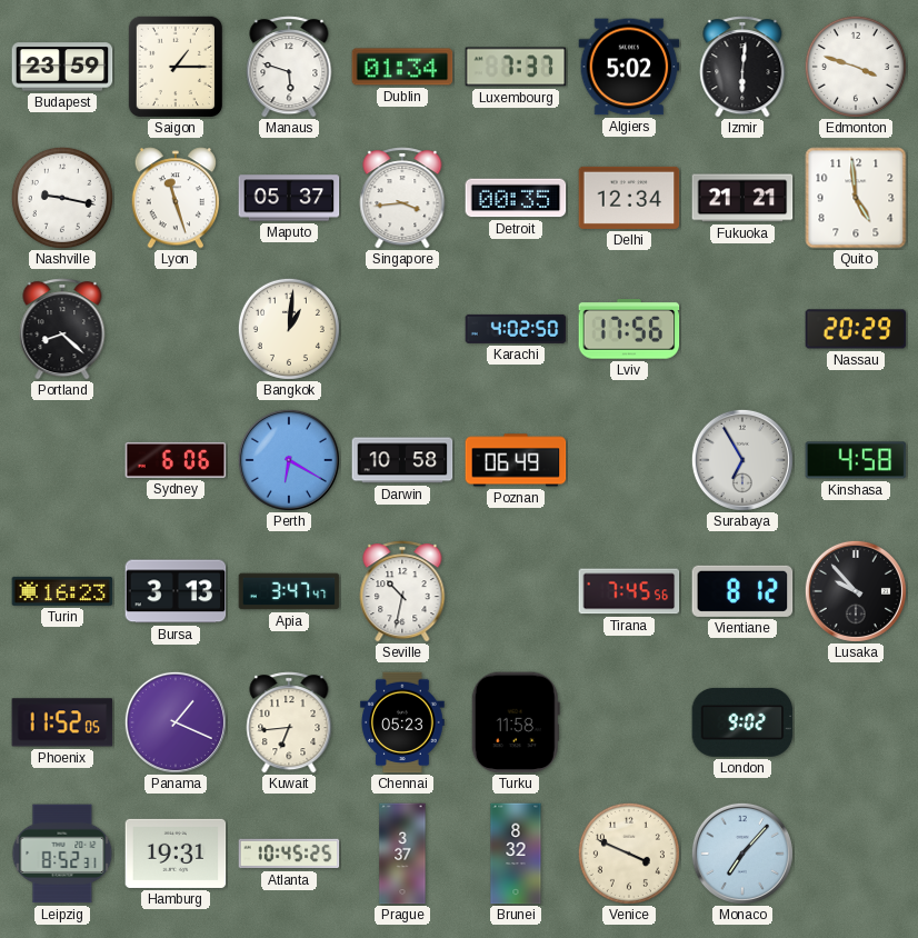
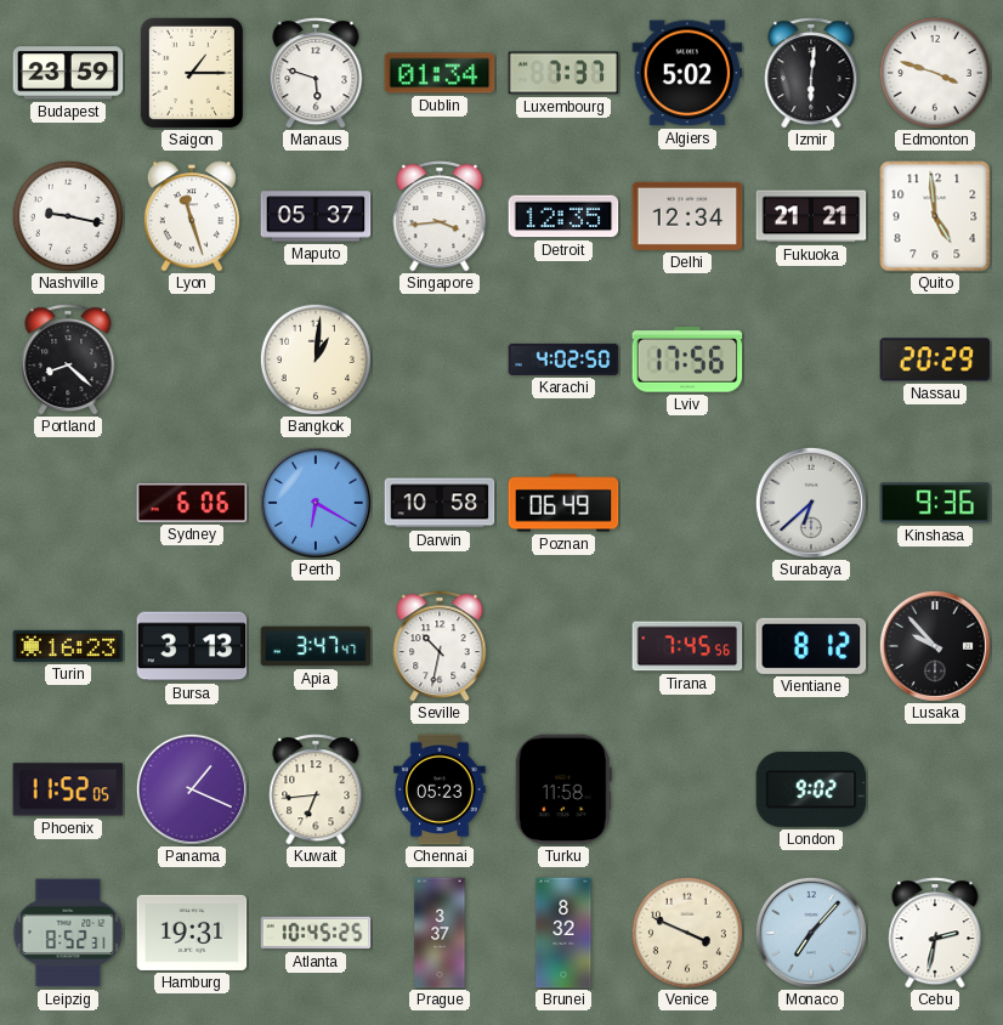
Detroit: 00:35 -> 12:35 (563, 216)
Surabaya: 6:55 -> 6:38 (811, 503)
Kinshasa: 4:58 -> 9:36 (935, 503)
Cebu: none -> 2:32 (935, 933)
